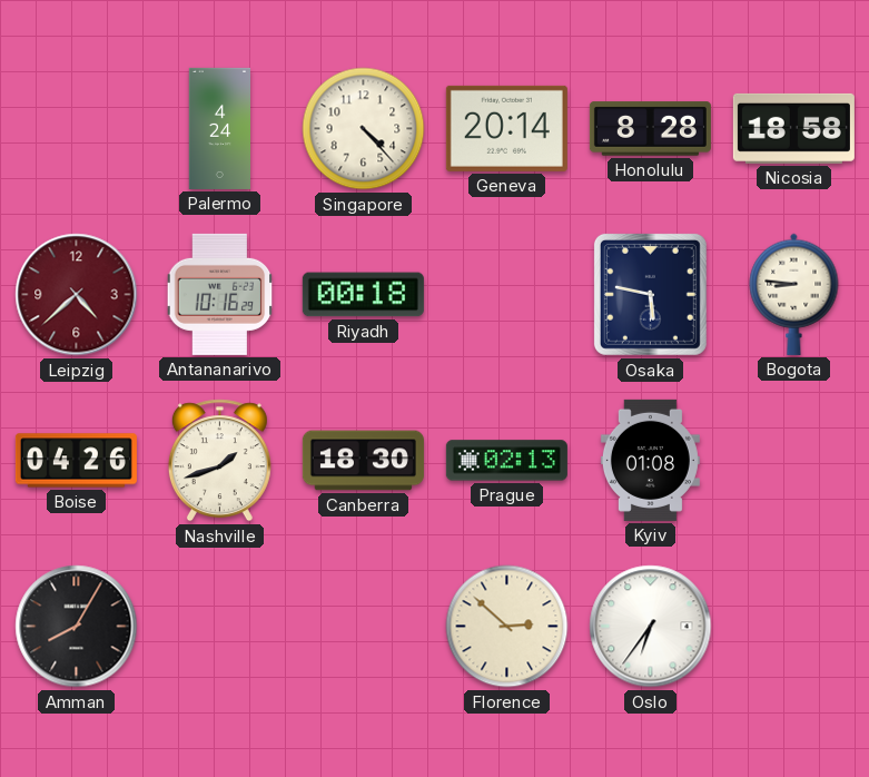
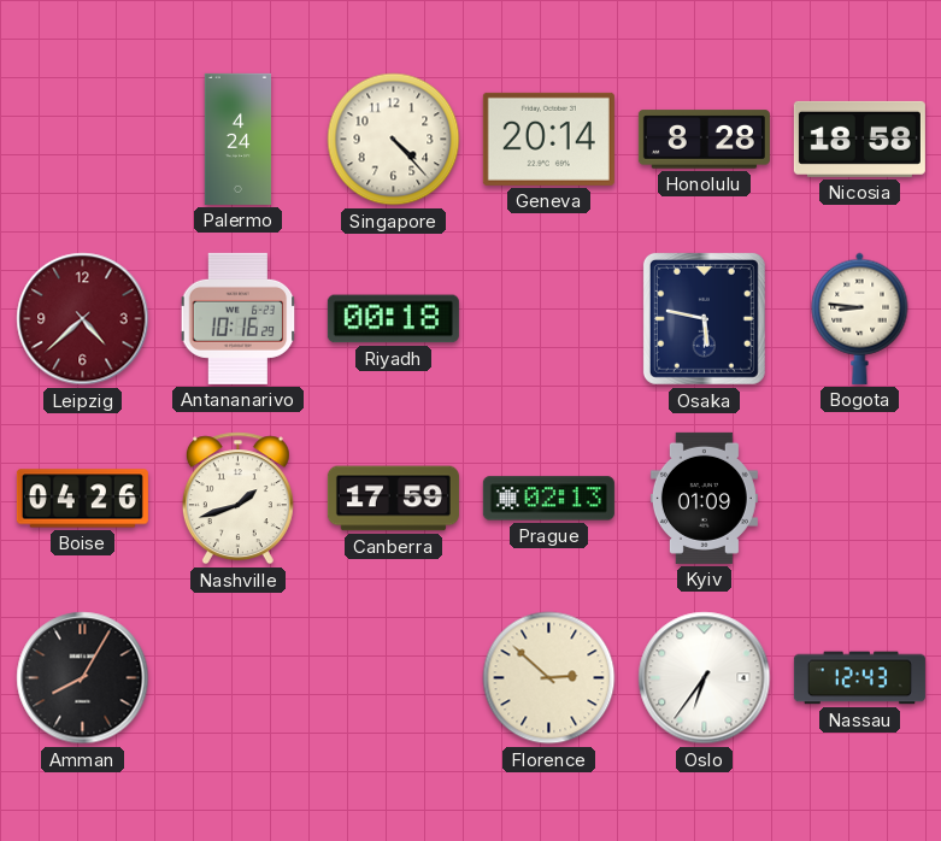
Canberra: 18:30 -> 17:59 (393, 499)
Kyiv: 01:08 -> 01:09 (704, 498)
Nassau: none -> 12:43 (859, 678)
